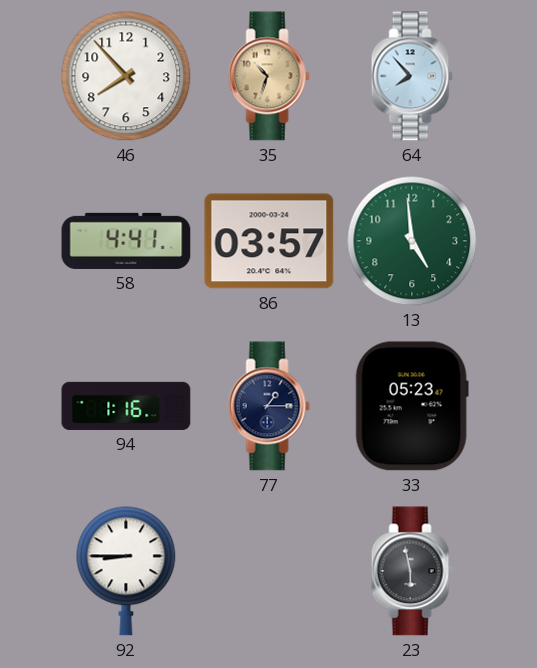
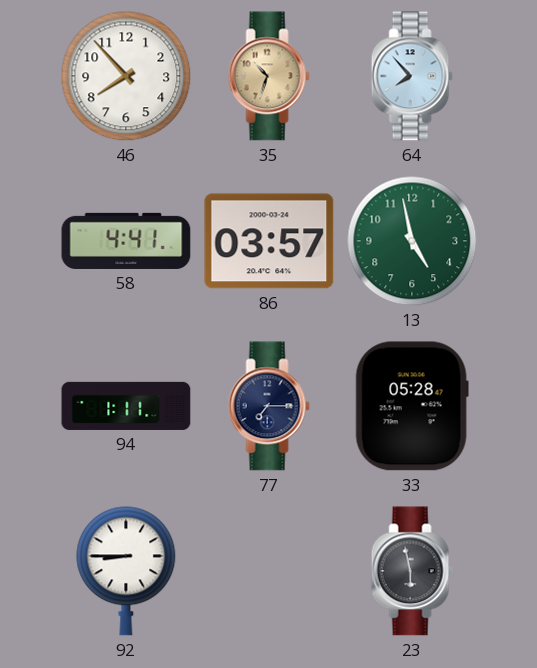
13: 4:59 -> 4:58 (412, 241)
94: 1:16 -> 1:11 (126, 406)
77: 1:15 -> 7:15 (269, 406)
33: 05:23 -> 05:28 (412, 406)
